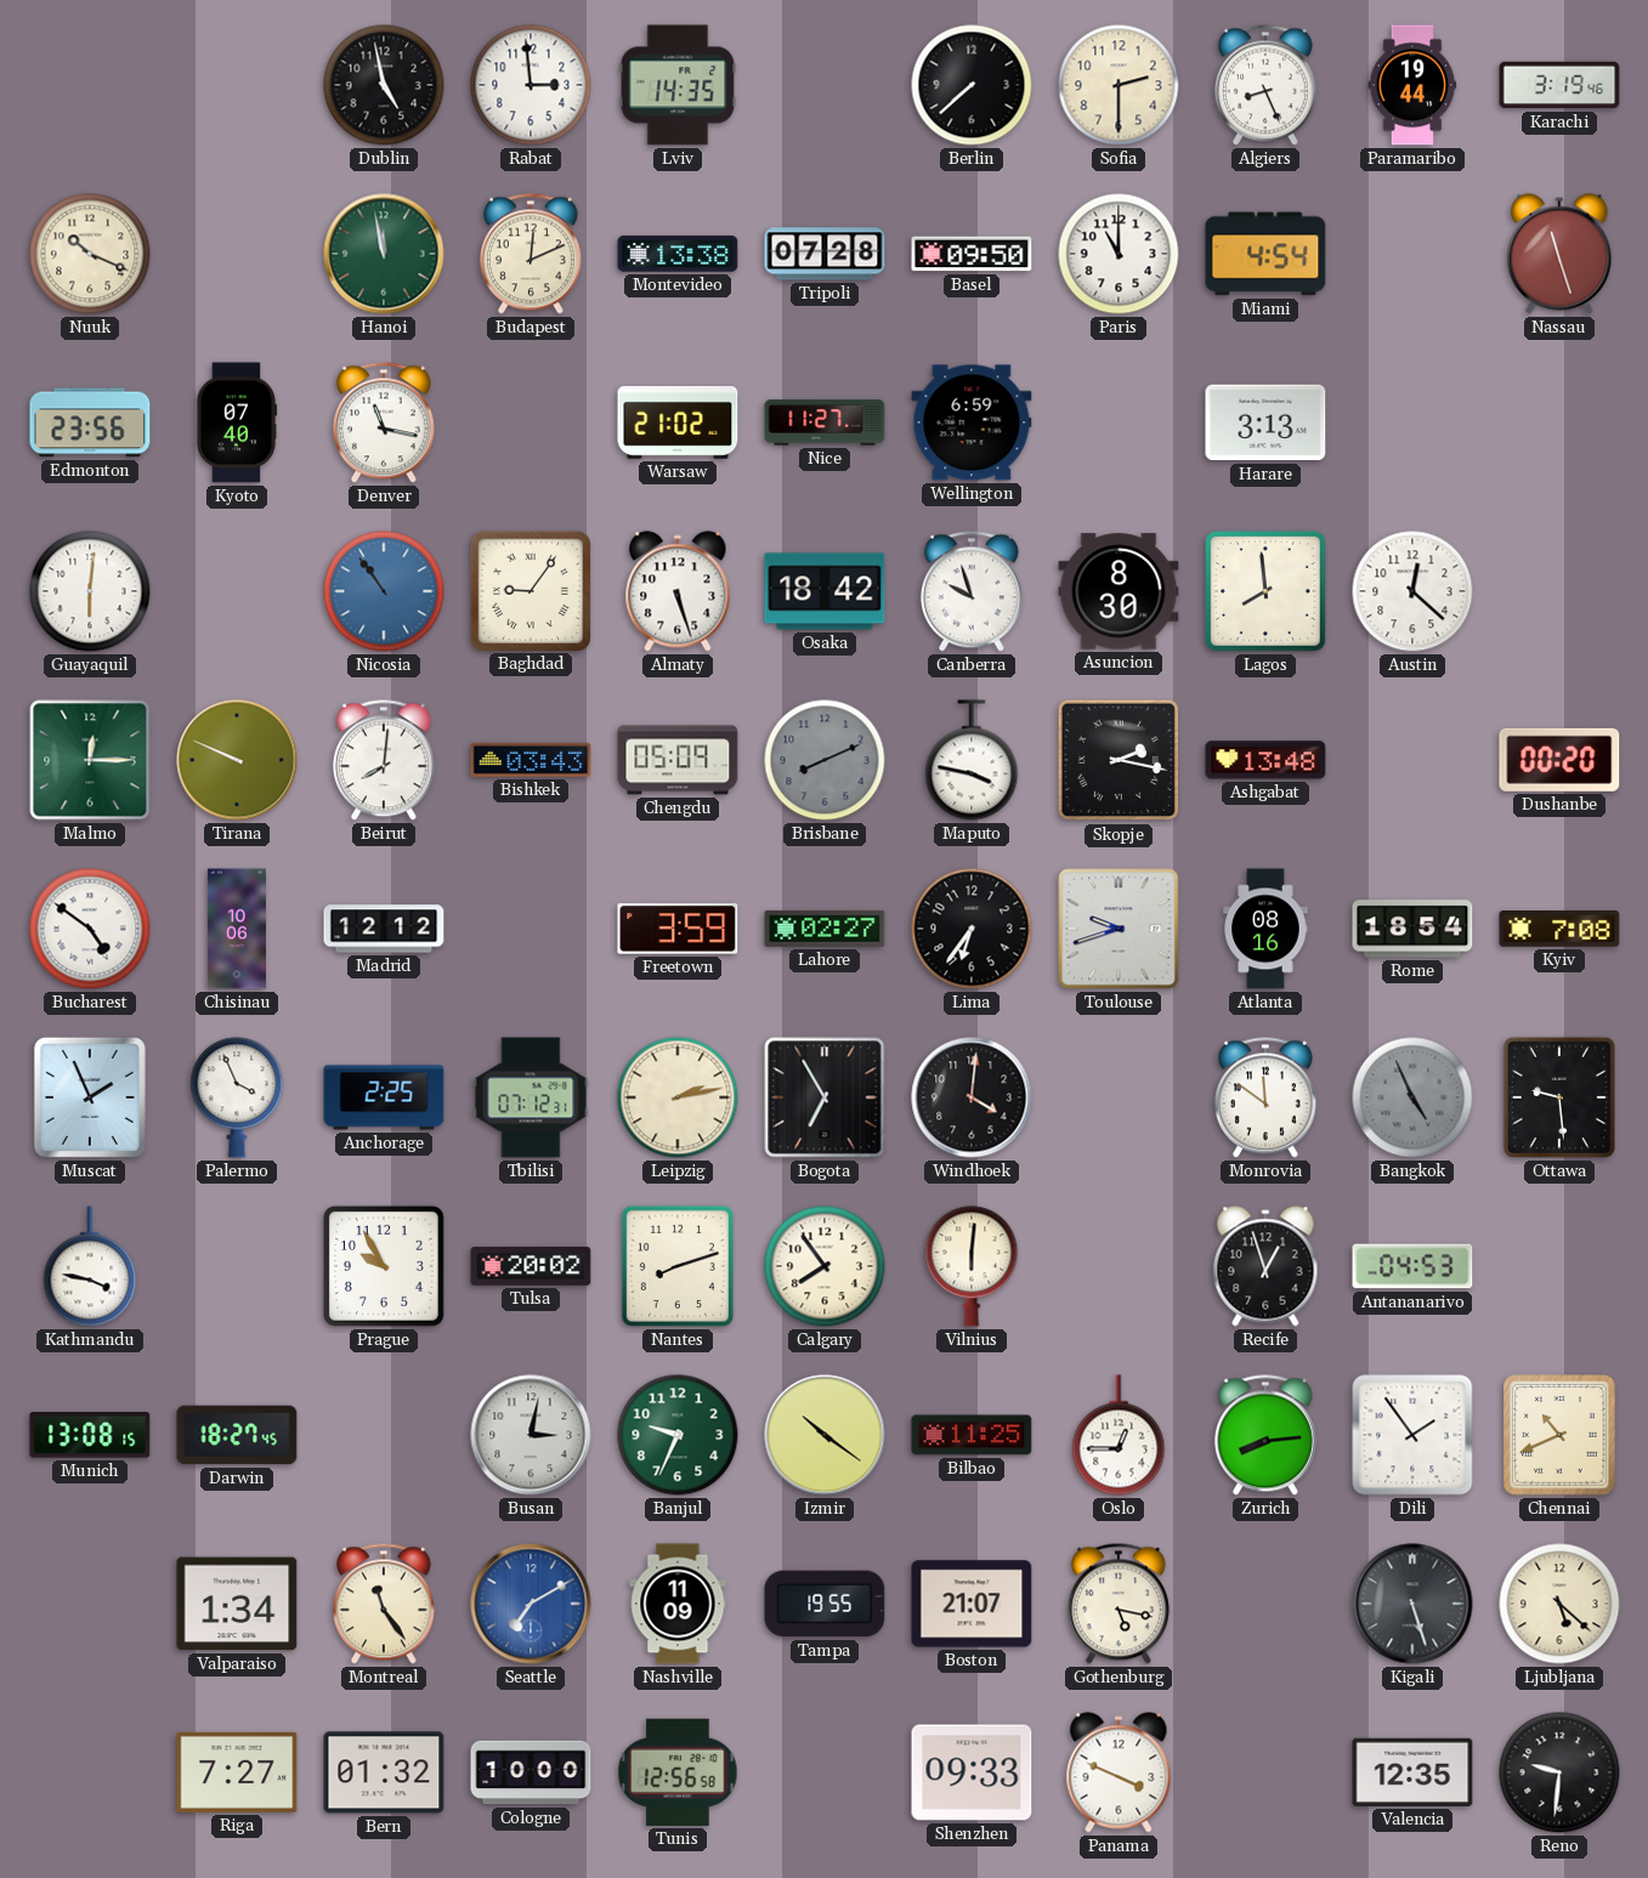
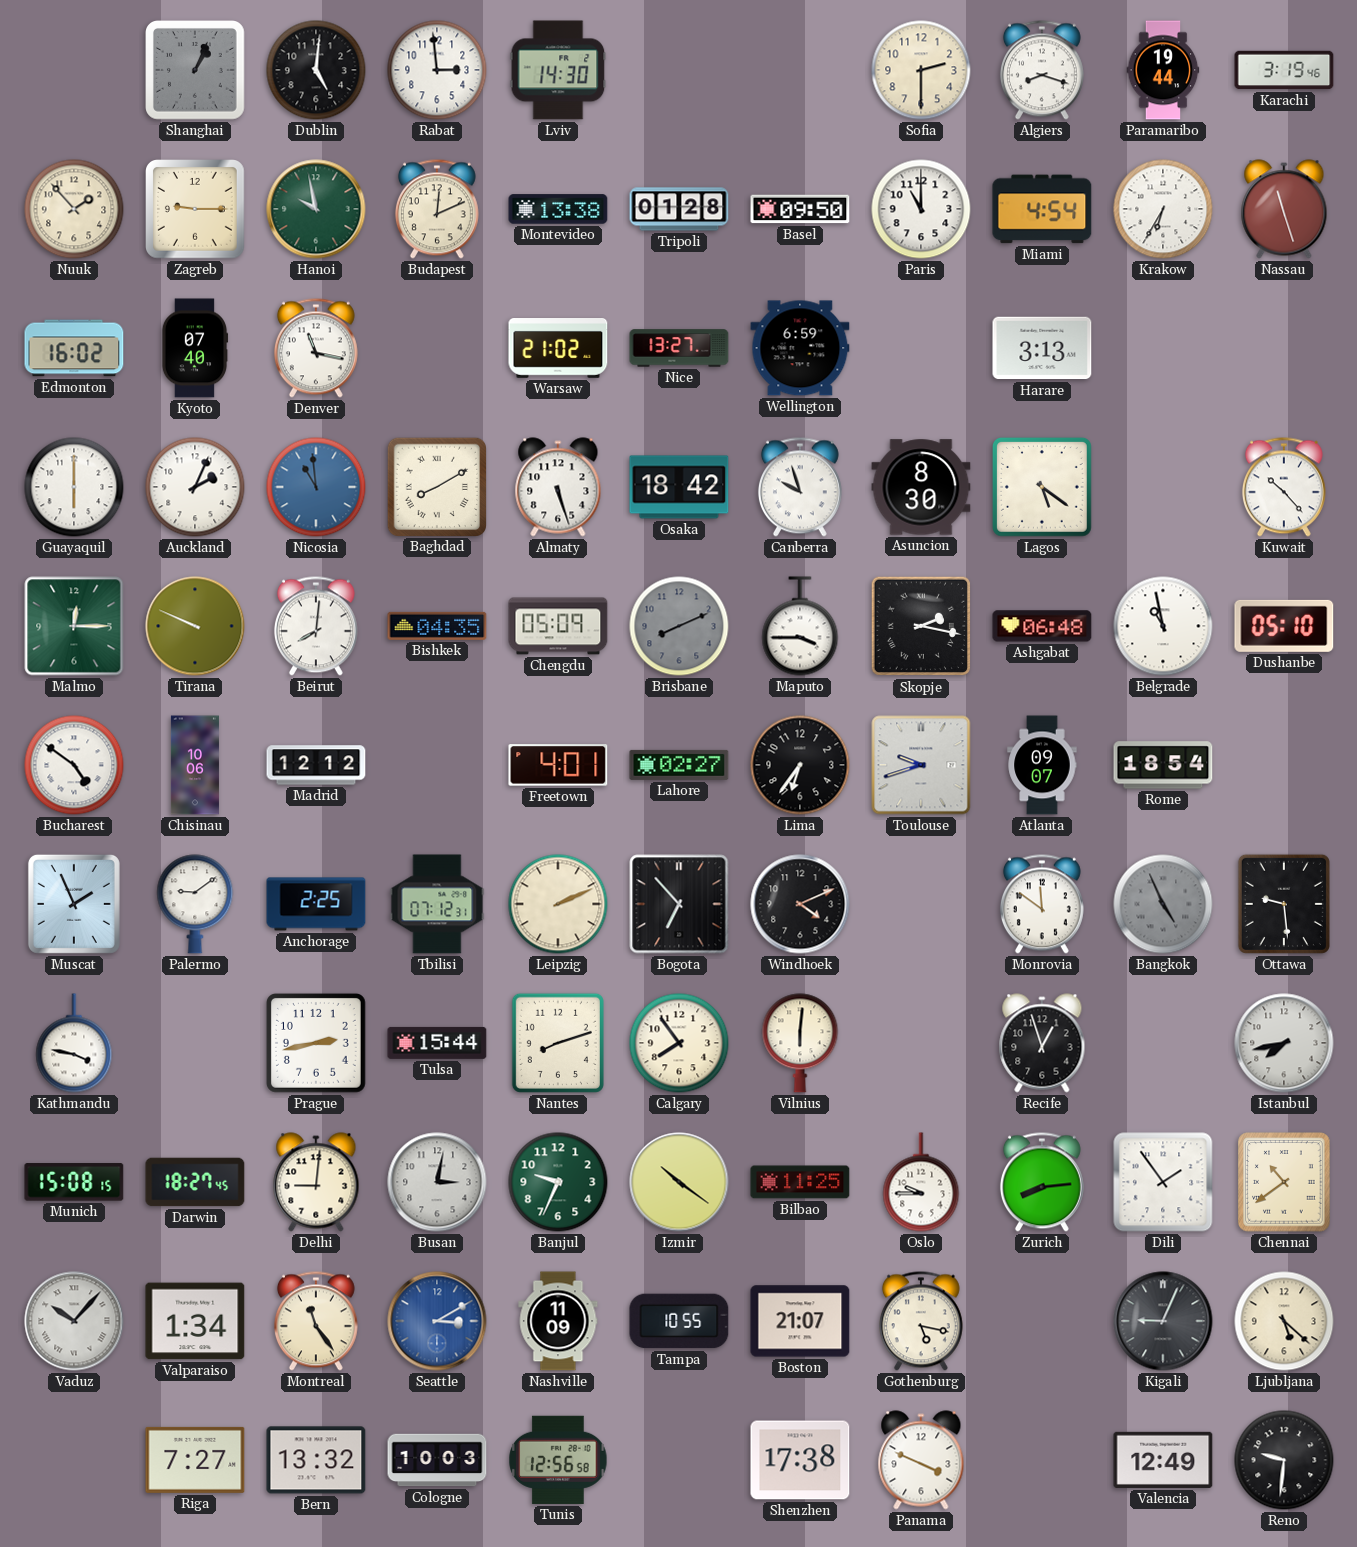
Shanghai: none -> 1:04 (196, 71)
Dublin: 4:58 -> 5:01 (316, 70)
Lviv: 14:35 -> 14:30 (558, 70)
Berlin: 7:38 -> none (972, 85)
Algiers: 8:26 -> 8:18 (1042, 70)
Nuuk: 10:19 -> 1:53 (74, 209)
Zagreb: none -> 9:15 (196, 210)
Hanoi: 11:58 -> 9:58 (316, 209)
Tripoli: 07:28 -> 01:28 (679, 209)
Krakow: none -> 6:35 (1163, 209)
Edmonton: 23:56 -> 16:02 (74, 348)
Nice: 11:27 -> 13:27 (679, 348)
Guayaquil: 6:01 -> 6:00 (74, 487)
Auckland: none -> 2:04 (195, 487)
Nicosia: 10:54 -> 10:59 (316, 487)
Baghdad: 9:06 -> 8:10 (436, 486)
Lagos: 7:59 -> 5:21 (1042, 487)
Austin: 12:22 -> none (1412, 591)
Kuwait: none -> 10:23 (1284, 487)
Bishkek: 03:43 -> 04:35 (437, 626)
Maputo: 3:47 -> 3:45 (800, 626)
Ashgabat: 13:48 -> 06:48 (1042, 626)
Belgrade: none -> 10:58 (1163, 626)
Dushanbe: 00:20 -> 05:10 (1284, 626)
Freetown: 3:59 -> 4:01 (558, 765)
Atlanta: 08:16 -> 09:07 (1042, 765)
Kyiv: 7:08 -> none (1559, 930)
Palermo: 3:56 -> 9:09 (195, 904)
Leipzig: 2:13 -> 2:11 (558, 904)
Bogota: 6:55 -> 6:53 (679, 904)
Windhoek: 4:01 -> 4:11 (800, 904)
Prague: 9:55 -> 2:43 (316, 1043)
Tulsa: 20:02 -> 15:44 (437, 1043)
Antananarivo: 04:53 -> none (1412, 1266)
Istanbul: none -> 7:43 (1284, 1043)
Munich: 13:08 -> 15:08 (74, 1182)
Delhi: none -> 9:01 (316, 1182)
Oslo: 12:45 -> 9:45 (921, 1182)
Chennai: 10:41 -> 10:39 (1284, 1182)
Vaduz: none -> 10:07 (74, 1321)
Seattle: 7:10 -> 3:10 (437, 1321)
Tampa: 19:55 -> 10:55 (679, 1321)
Kigali: 5:27 -> 9:04 (1163, 1321)
Bern: 01:32 -> 13:32 (316, 1460)
Cologne: 10:00 -> 10:03 (437, 1460)
Shenzhen: 09:33 -> 17:38 (800, 1460)
Valencia: 12:35 -> 12:49 (1163, 1460)
